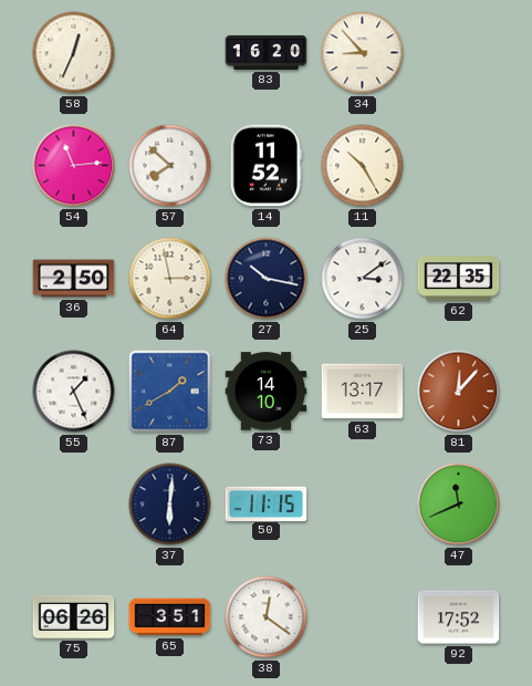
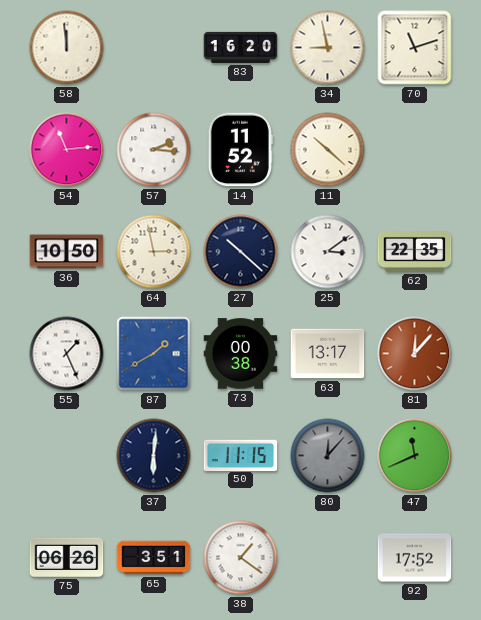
58: 12:34 -> 11:59 (67, 48)
34: 8:53 -> 8:58 (328, 48)
70: none -> 11:12 (415, 48)
57: 7:52 -> 2:16 (154, 150)
11: 10:25 -> 10:22 (328, 150)
36: 2:50 -> 10:50 (67, 252)
27: 10:17 -> 10:22 (241, 252)
73: 14:10 -> 00:38 (241, 354)
80: none -> 12:07 (328, 456)
38: 12:21 -> 1:21 (241, 558)
